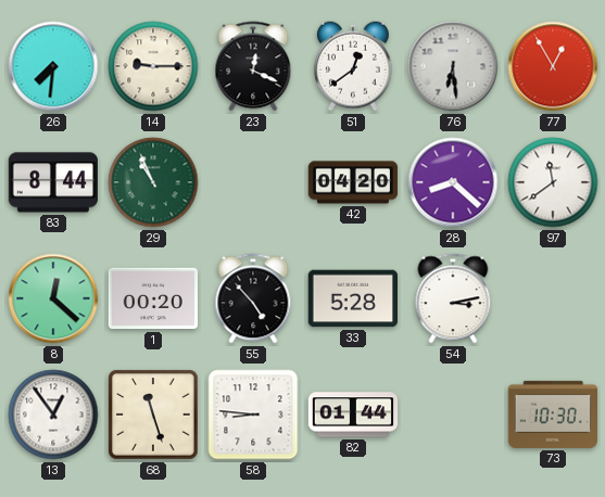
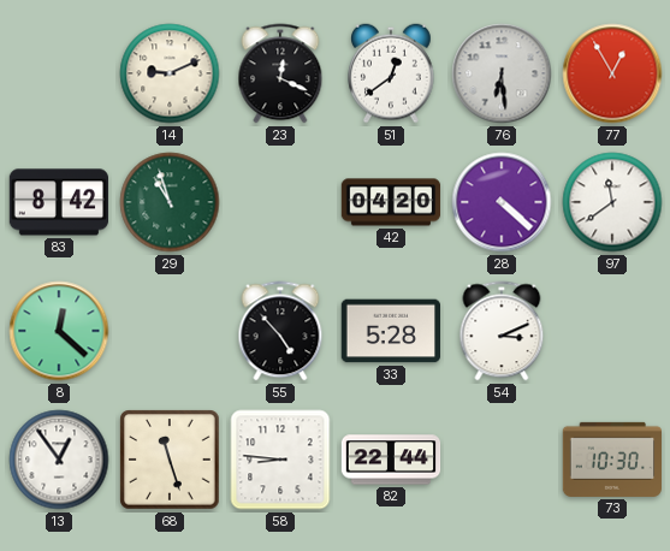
26: 7:31 -> none (53, 66)
14: 9:15 -> 9:11 (170, 73)
83: 8:44 -> 8:42 (58, 202)
29: 10:56 -> 10:57 (170, 202)
28: 8:22 -> 4:22 (502, 202)
1: 00:20 -> none (152, 298)
54: 3:13 -> 3:11 (502, 331)
82: 01:44 -> 22:44 (391, 460)
